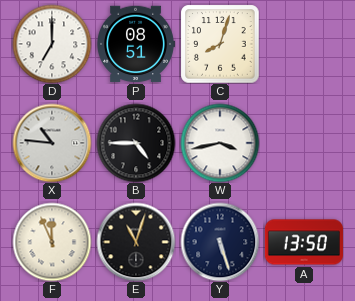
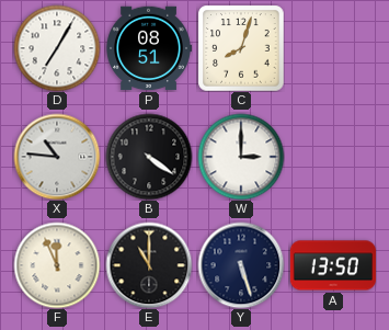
D: 7:00 -> 7:05 (57, 48)
B: 4:45 -> 4:21 (149, 157)
W: 3:43 -> 3:00 (241, 157)
E: 11:03 -> 11:00 (149, 265)
